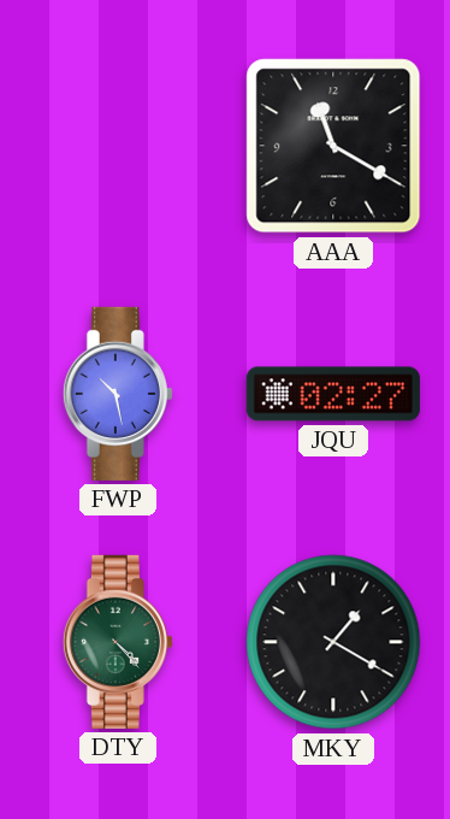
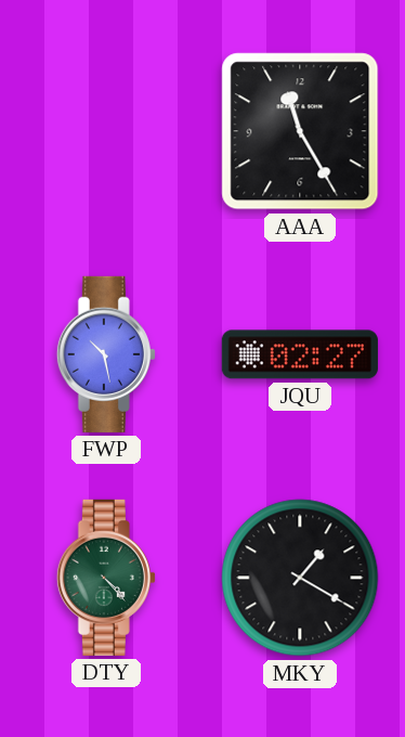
AAA: 11:20 -> 11:25 (300, 131)
